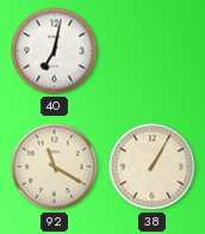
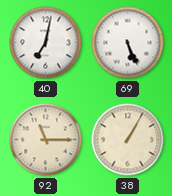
69: none -> 5:26 (128, 43)
92: 11:20 -> 11:15 (46, 140)
